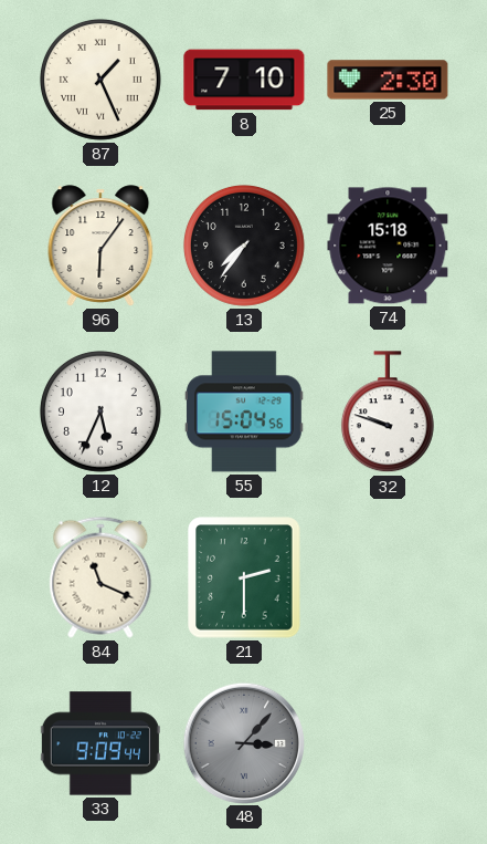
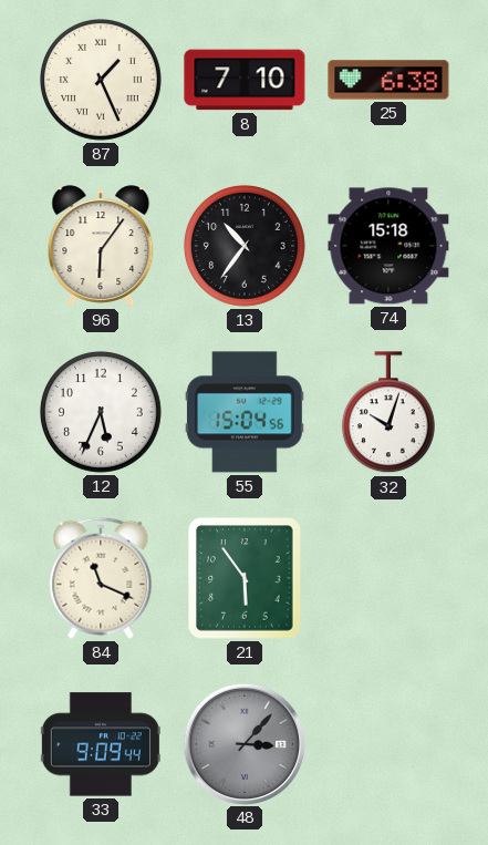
25: 2:30 -> 6:38 (388, 80)
13: 7:36 -> 10:36 (245, 246)
32: 9:48 -> 10:03 (388, 413)
21: 2:30 -> 5:54 (245, 578)
